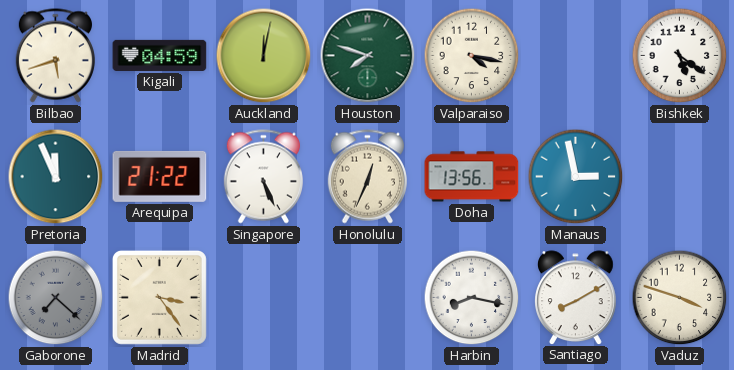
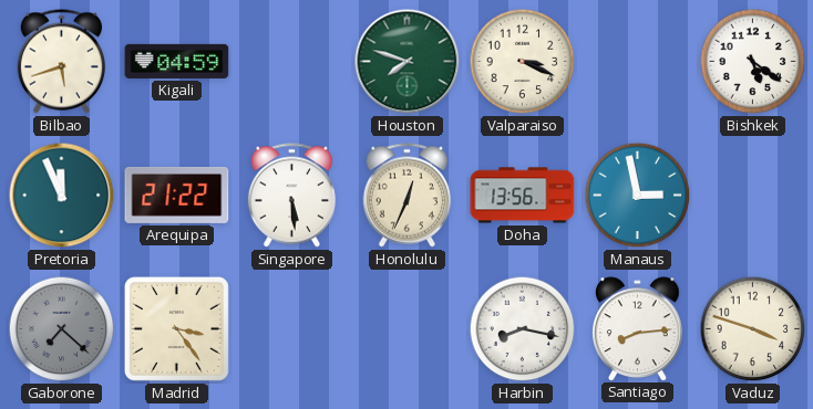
Auckland: 12:02 -> none (264, 56)
Valparaiso: 4:17 -> 3:19 (523, 62)
Singapore: 5:26 -> 5:29 (291, 196)
Santiago: 8:10 -> 8:14 (638, 328)
